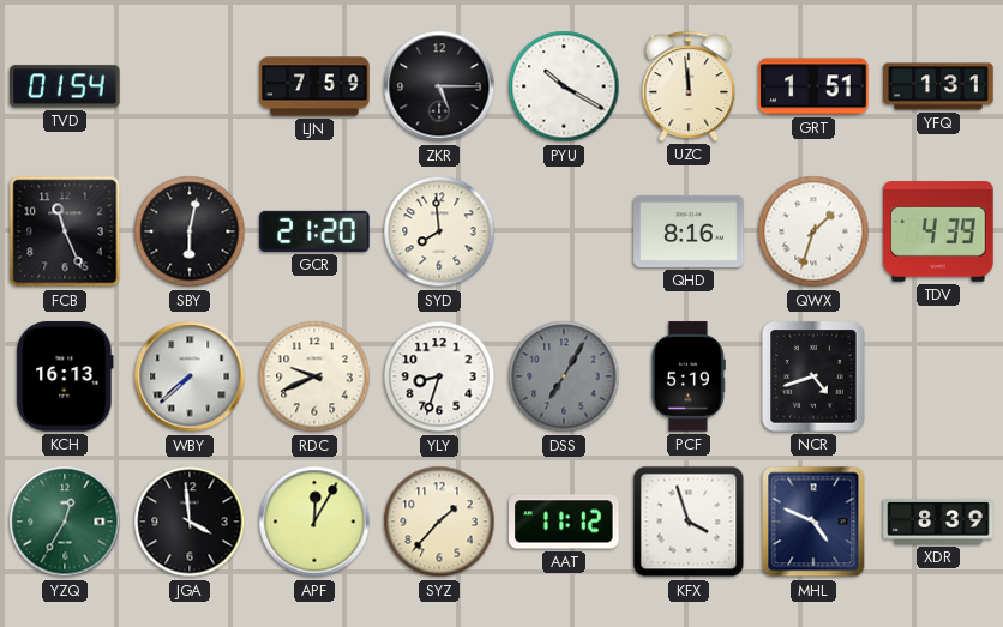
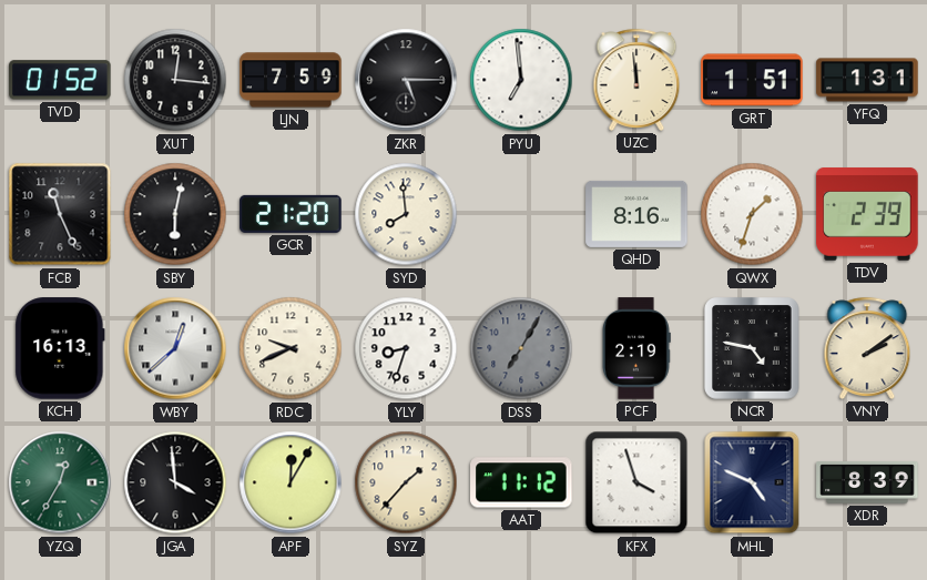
TVD: 01:54 -> 01:52 (60, 80)
XUT: none -> 12:16 (175, 80)
PYU: 10:20 -> 6:59 (521, 80)
TDV: 4:39 -> 2:39 (867, 214)
WBY: 7:38 -> 12:38 (175, 348)
PCF: 5:19 -> 2:19 (636, 348)
NCR: 4:42 -> 4:47 (753, 349)
VNY: none -> 2:09 (867, 348)
